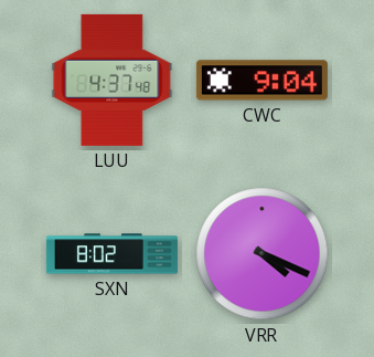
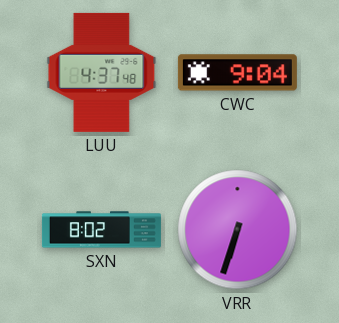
VRR: 4:19 -> 6:33 (238, 230)
